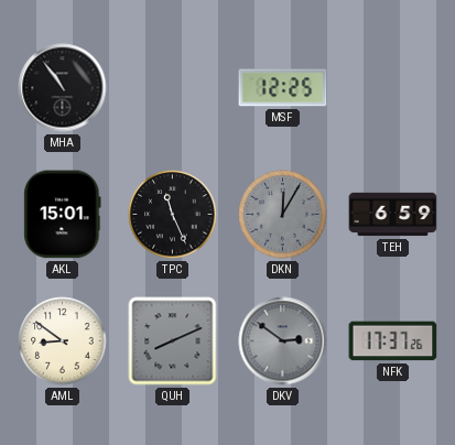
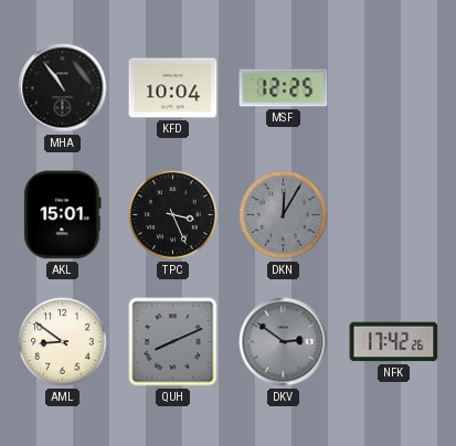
KFD: none -> 10:04 (173, 88)
TPC: 11:26 -> 3:26 (173, 215)
TEH: 6:59 -> none (393, 215)
NFK: 17:37 -> 17:42 (394, 342)
